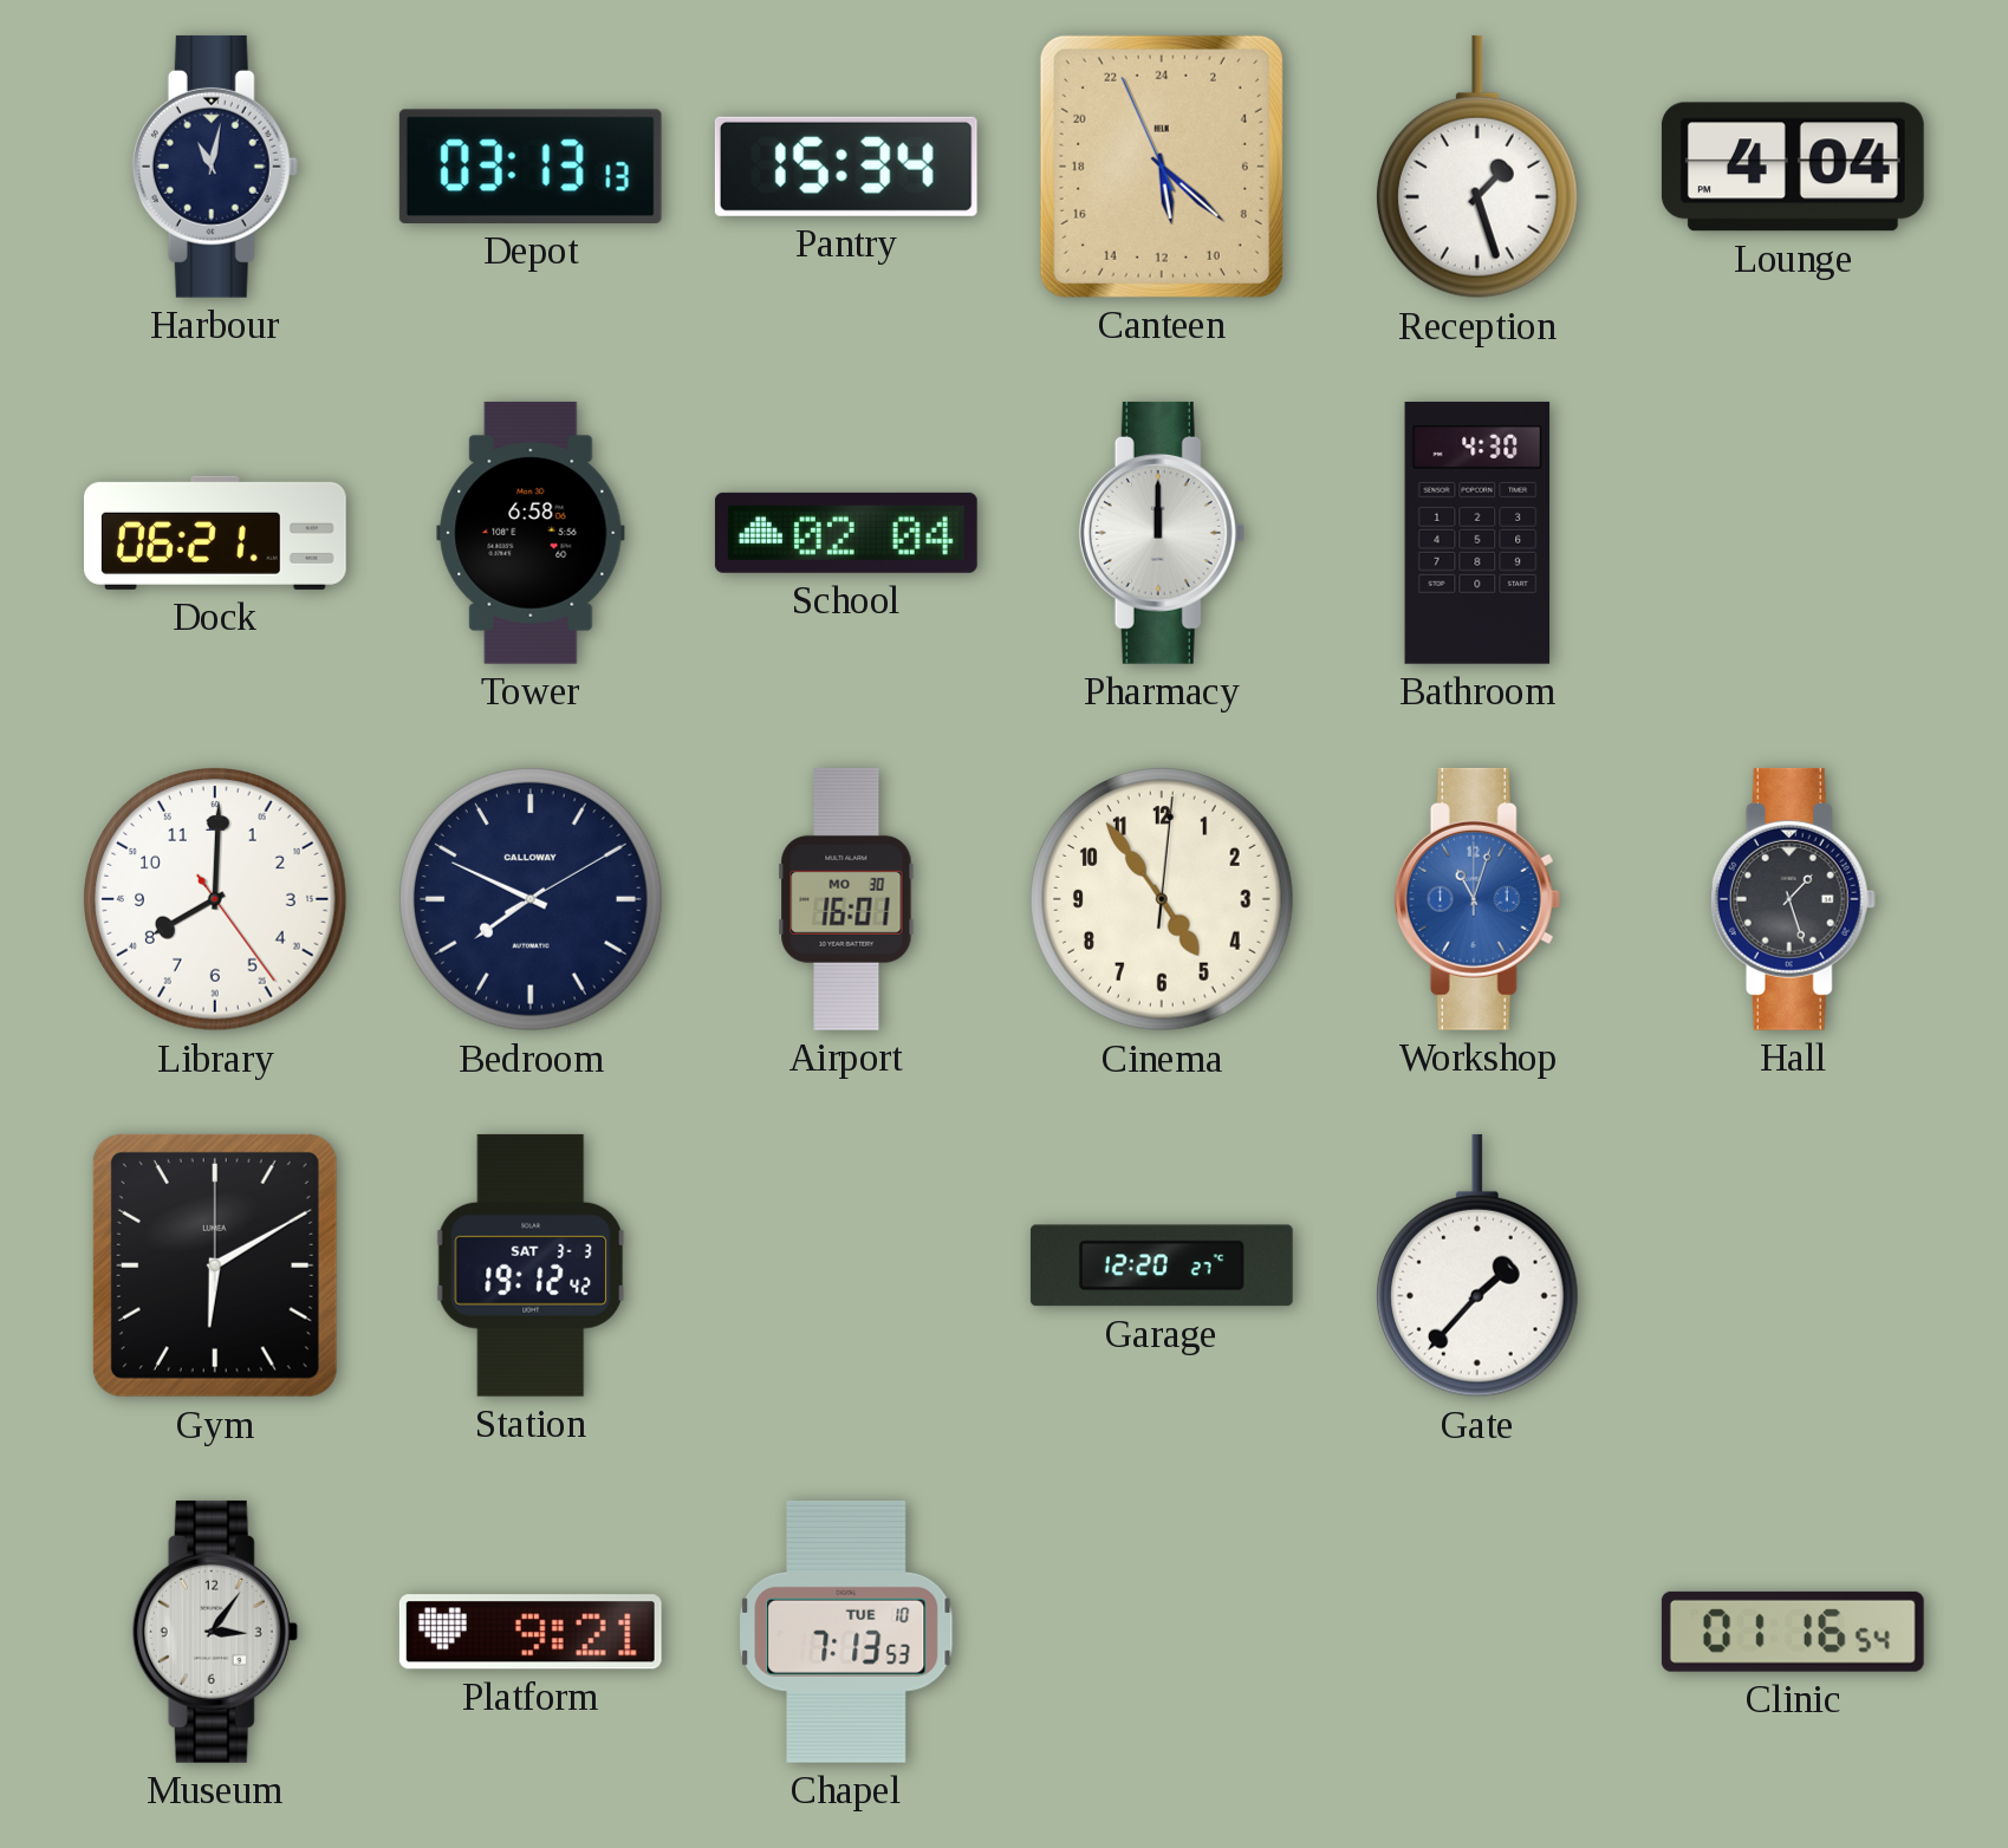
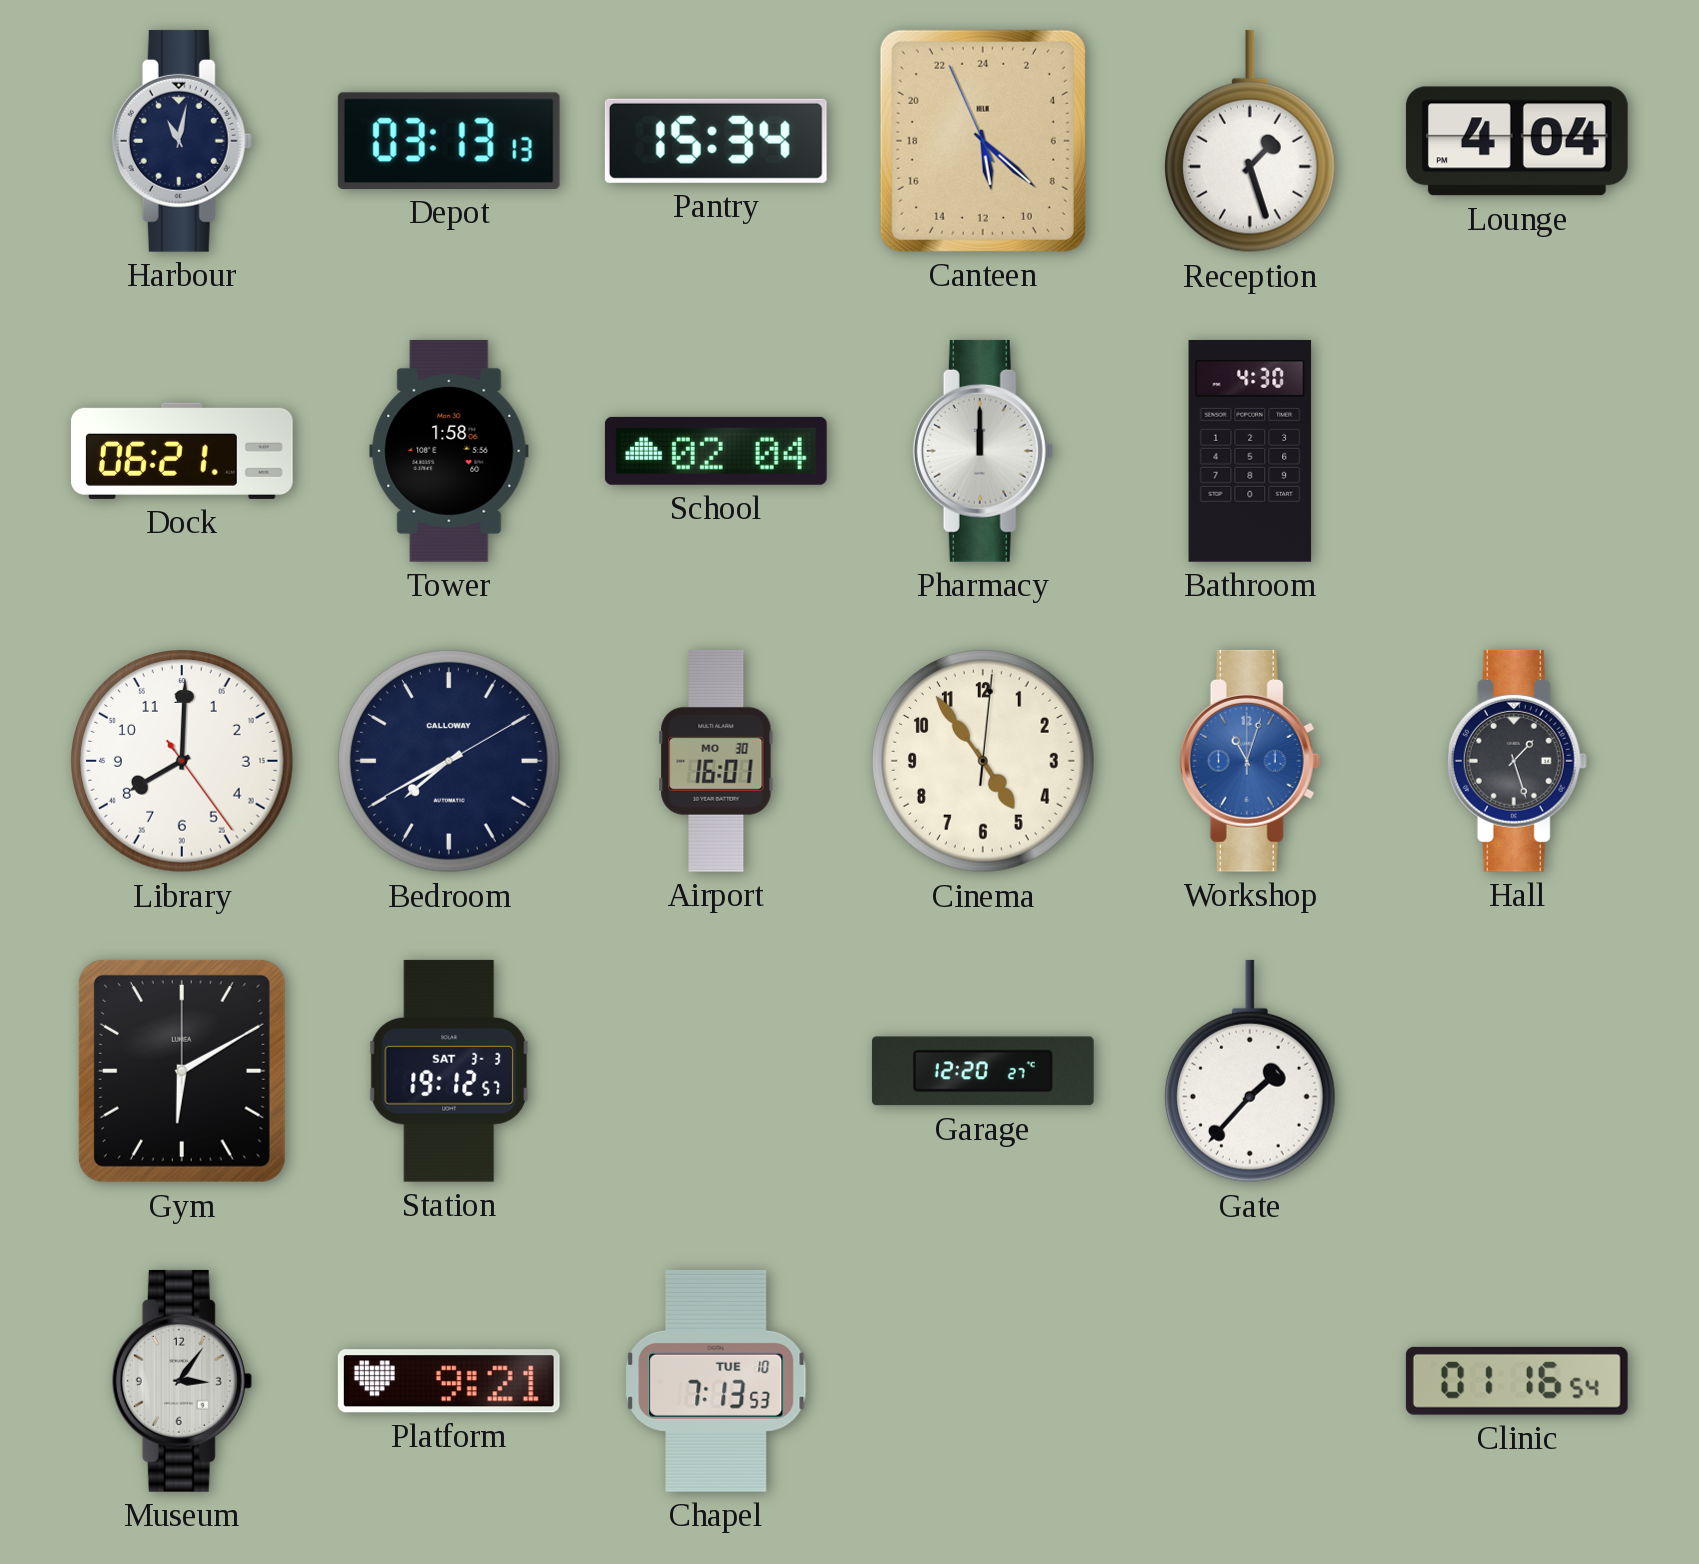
Tower: 6:58 -> 1:58 (449, 451)
Bedroom: 7:49 -> 7:40 (450, 762)
Station: 19:12:42 -> 19:12:57 (449, 1071)
